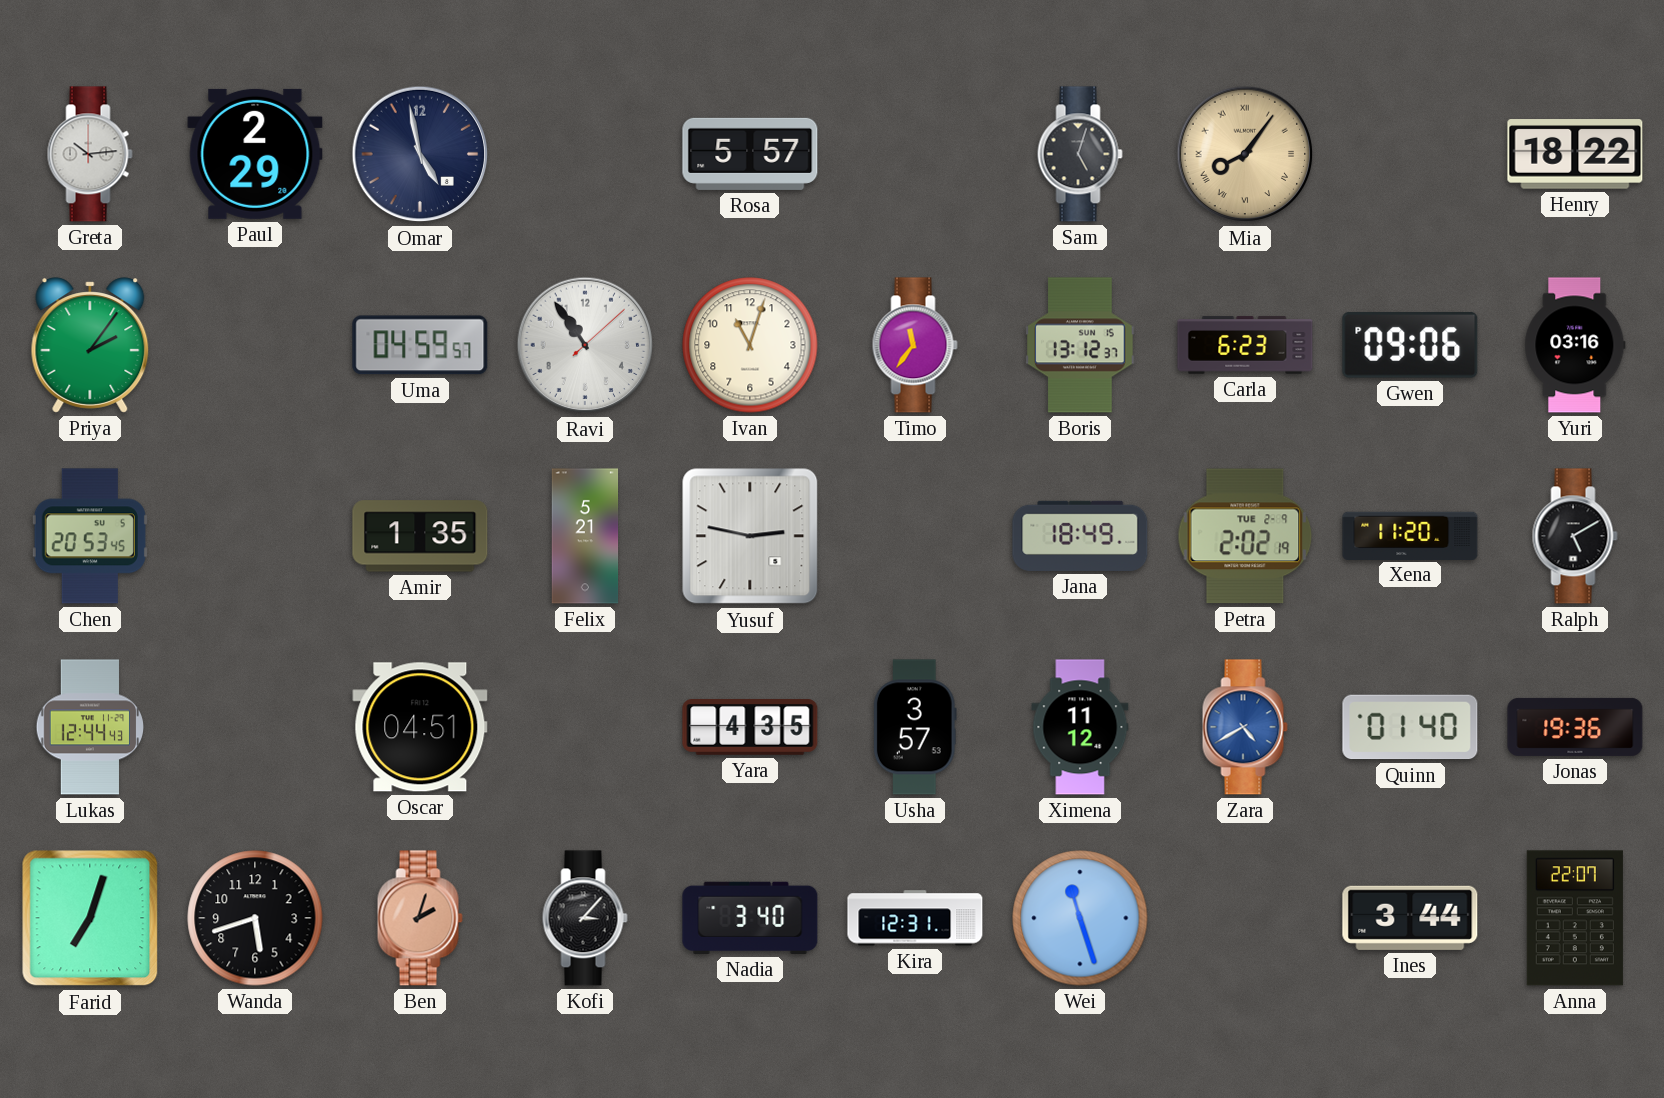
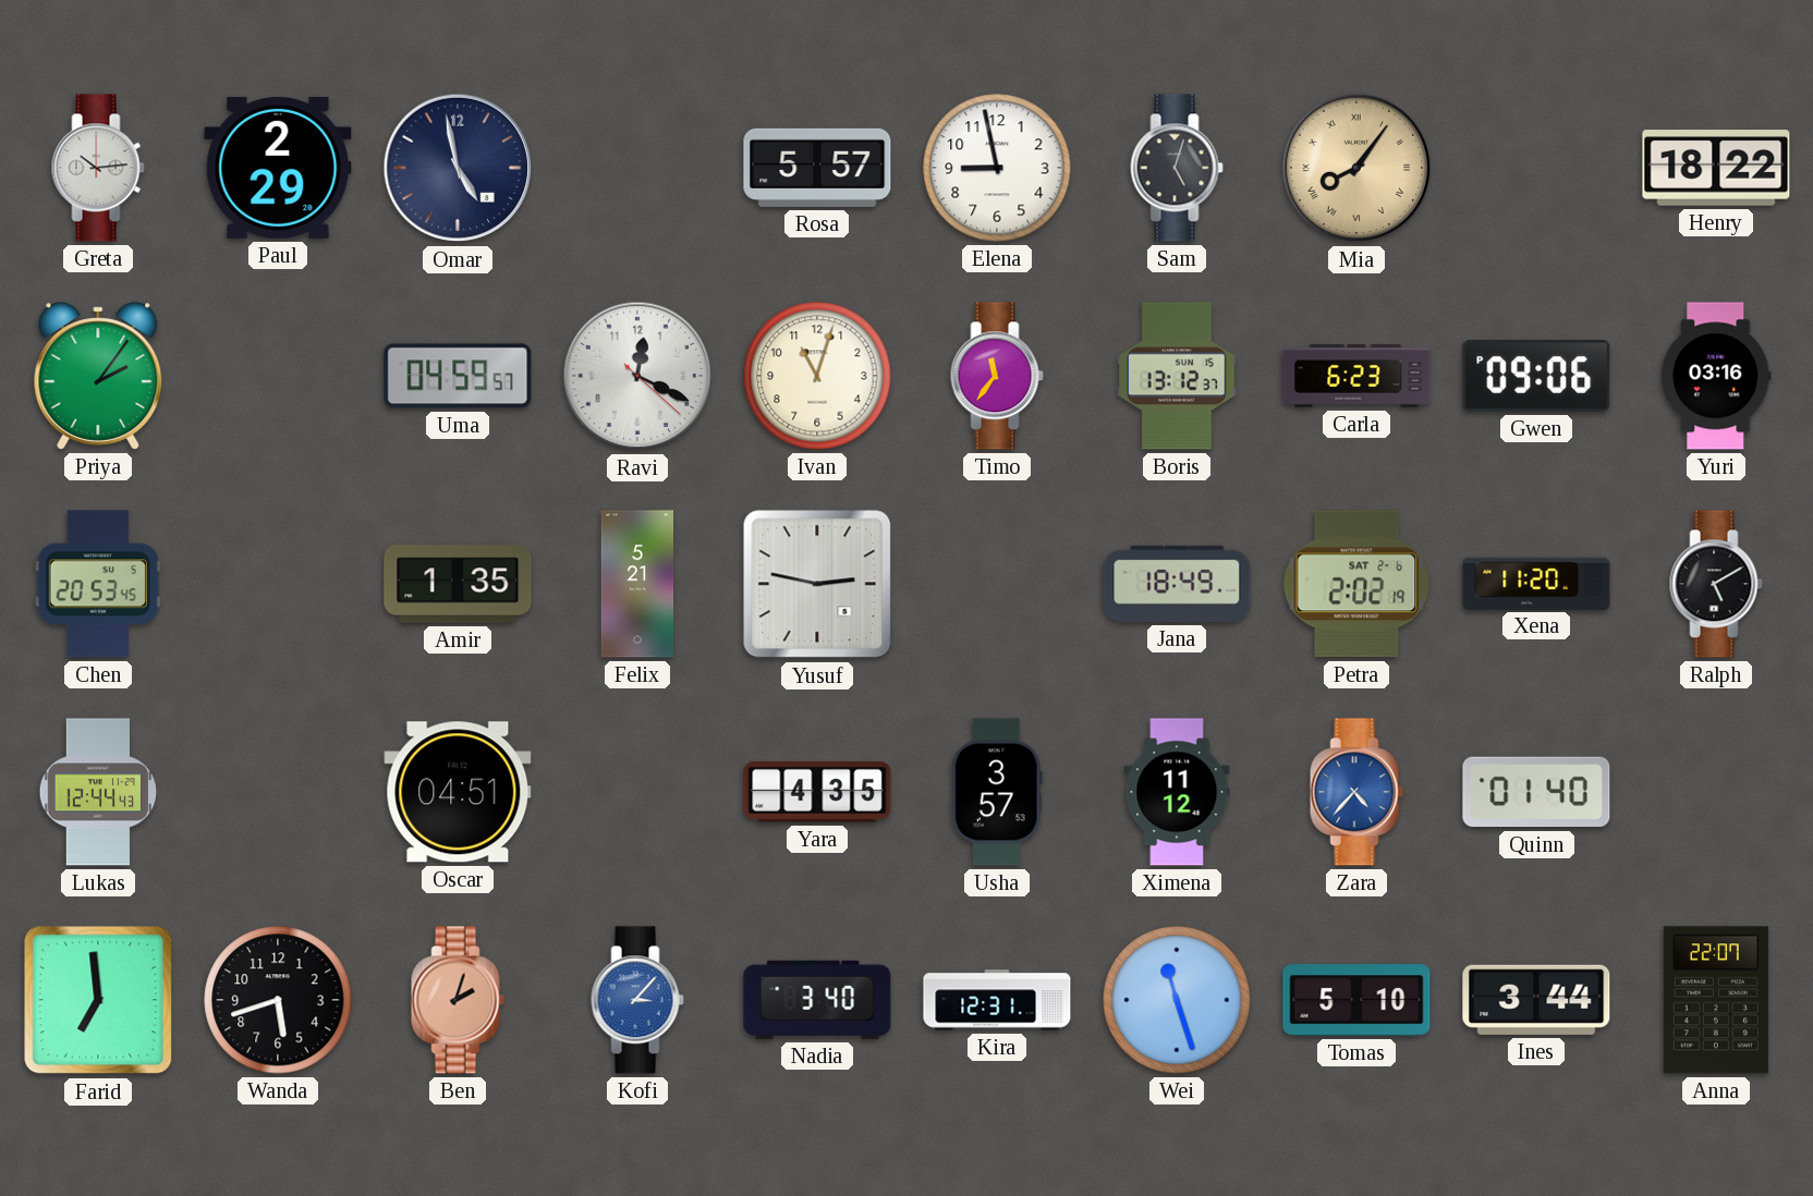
Elena: none -> 8:58 (997, 168)
Ravi: 10:54 -> 12:19 (637, 376)
Petra date: TUE 2-9 -> SAT 2-6 (1356, 584)
Zara: 4:40 -> 4:37 (1356, 792)
Jonas: 19:36 -> none (1575, 727)
Farid: 7:03 -> 6:59 (98, 1000)
Kofi dial: black -> blue (637, 1000)
Tomas: none -> 5:10 (1356, 1000)
